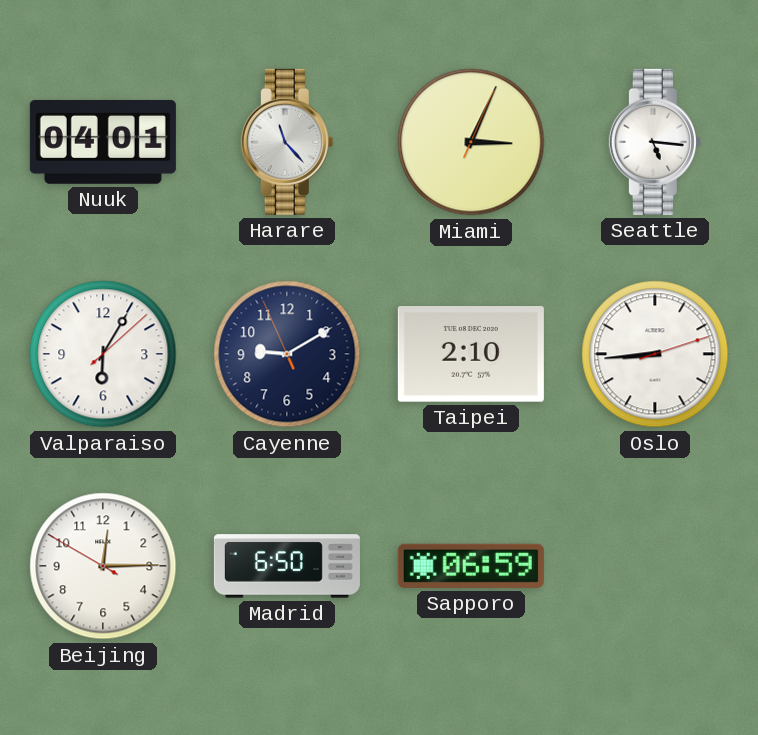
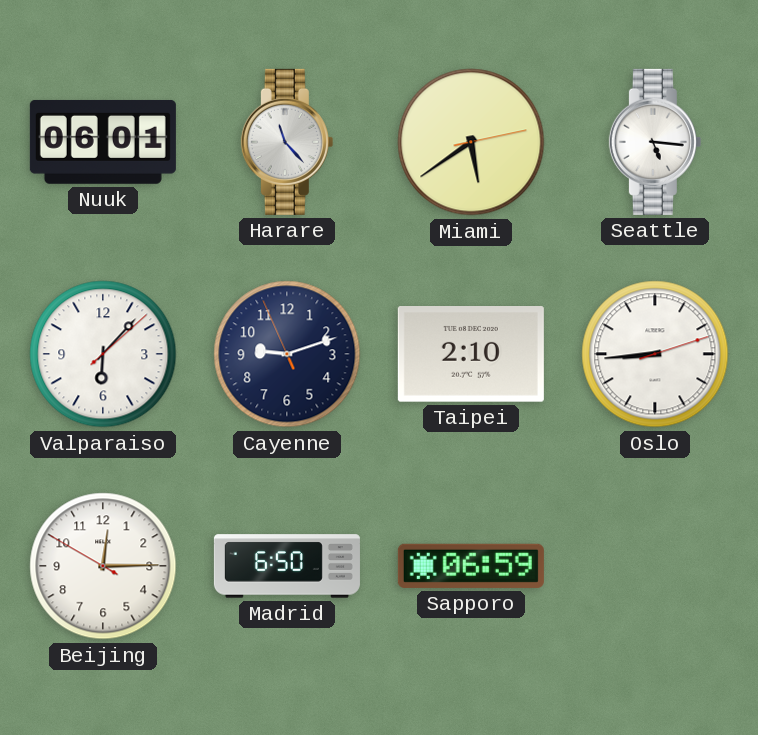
Nuuk: 04:01 -> 06:01 (103, 142)
Miami: 3:04 -> 5:39 (471, 142)
Valparaiso: 6:05 -> 6:07 (103, 354)
Cayenne: 9:09 -> 9:11 (287, 354)
